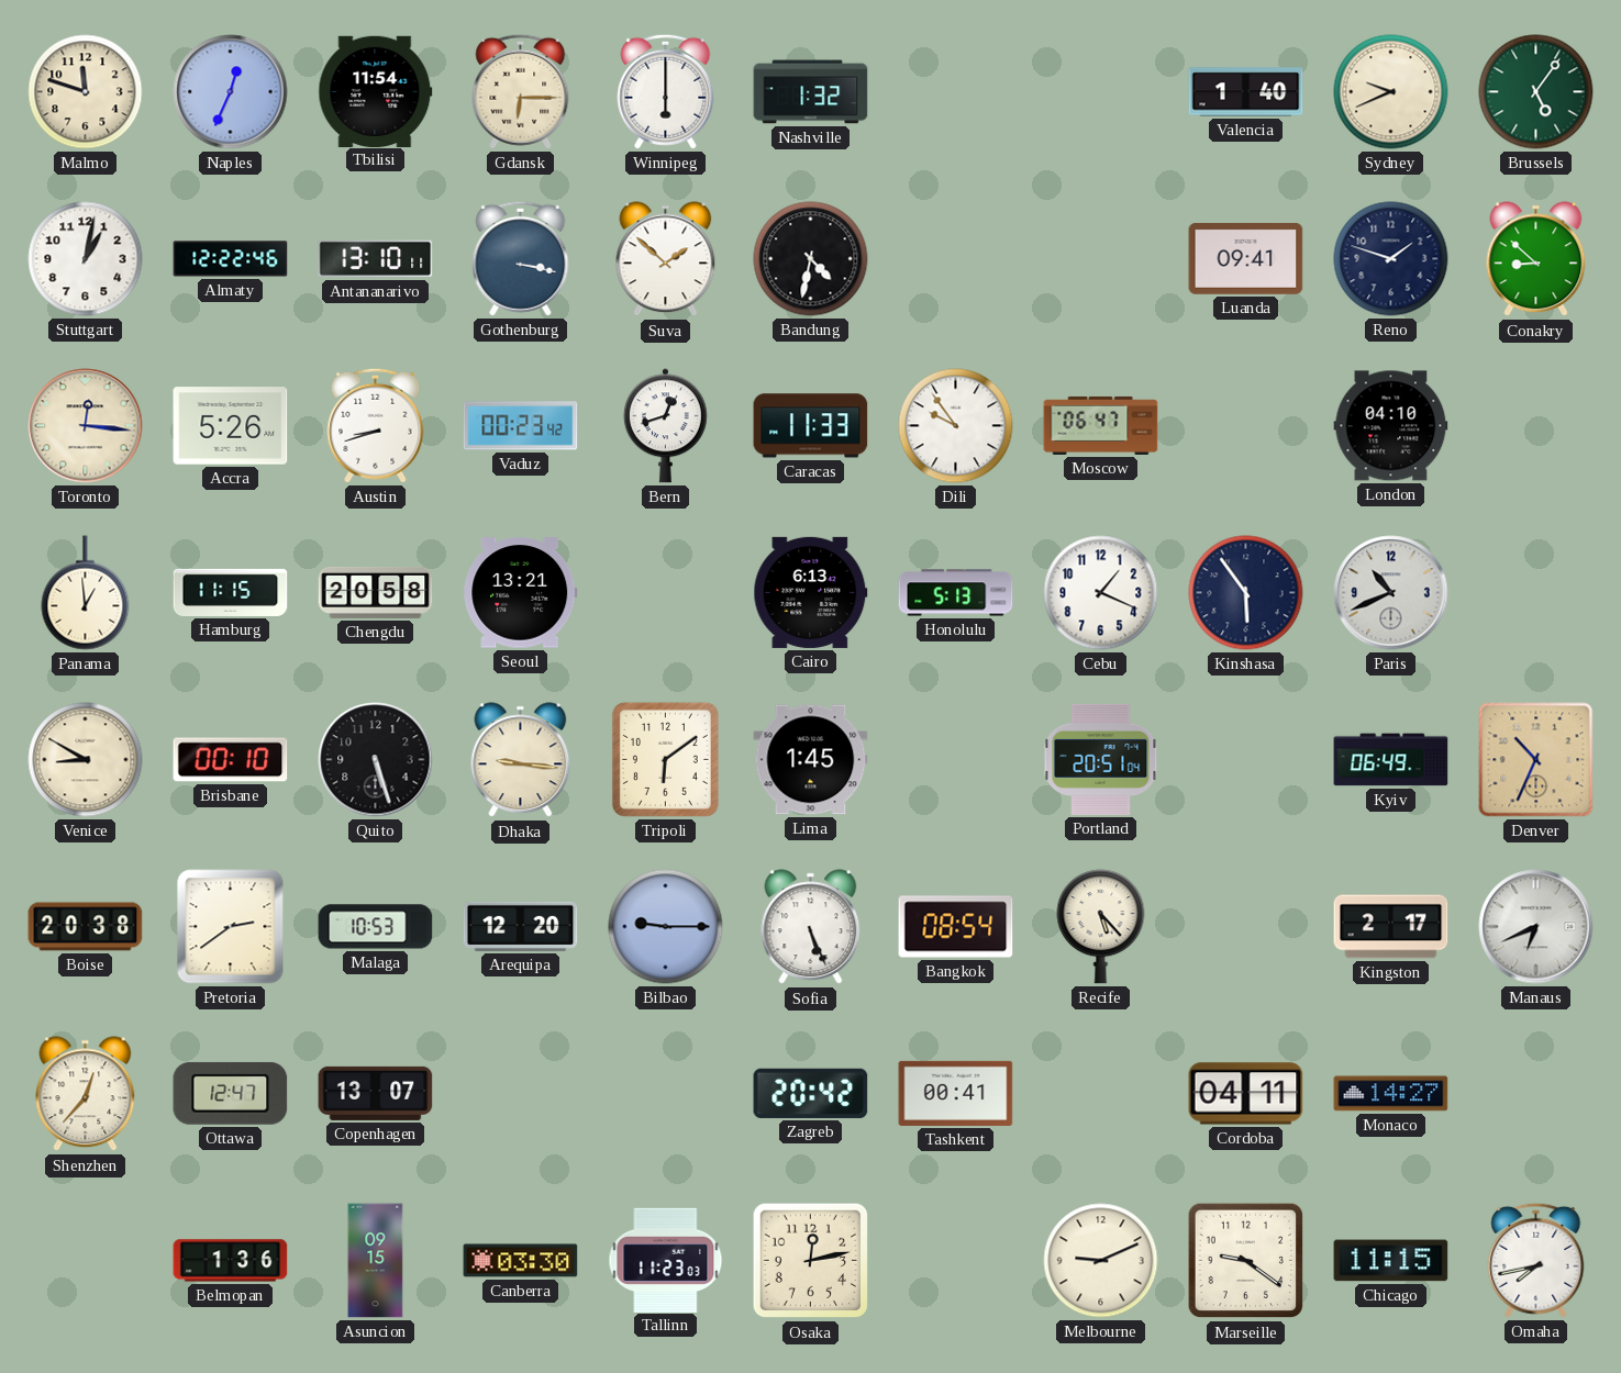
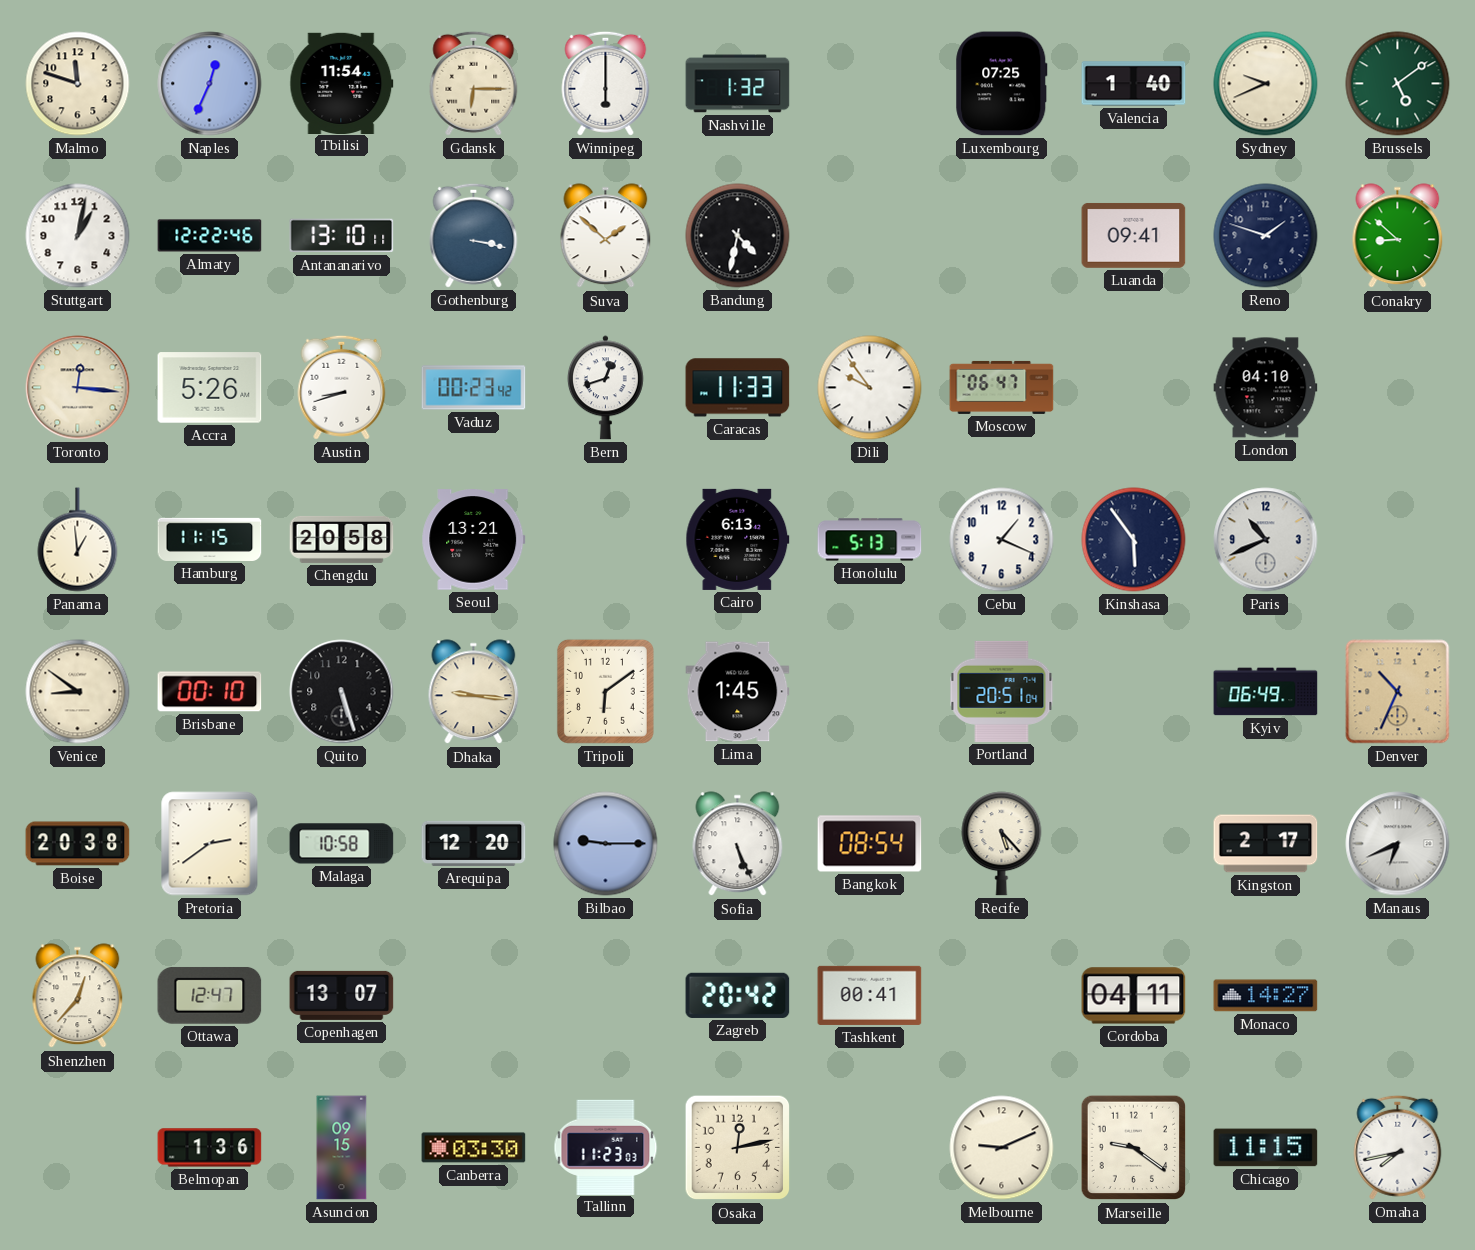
Luxembourg: none -> 07:25 (1002, 84)
Brussels: 5:06 -> 5:09 (1398, 84)
Venice: 8:50 -> 8:51 (78, 692)
Malaga: 10:53 -> 10:58 (342, 844)
